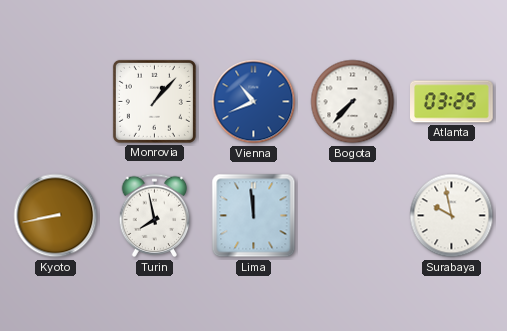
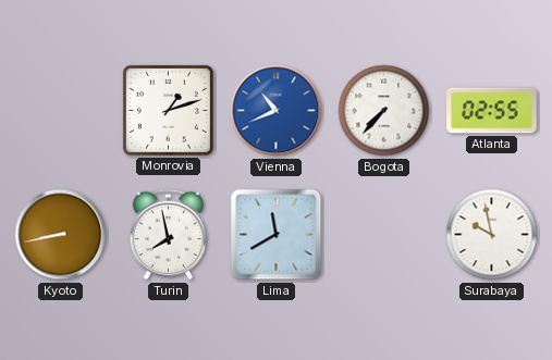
Monrovia: 1:07 -> 1:12 (168, 110)
Atlanta: 03:25 -> 02:55 (492, 111)
Lima: 11:59 -> 11:40 (277, 235)
